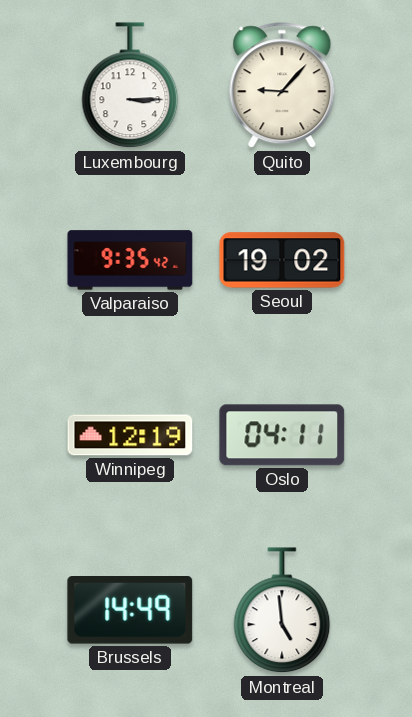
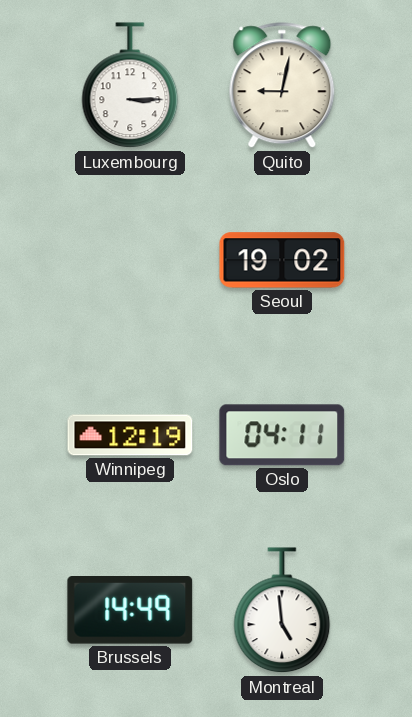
Quito: 9:07 -> 9:02 (282, 86)
Valparaiso: 9:35 -> none (130, 260)
